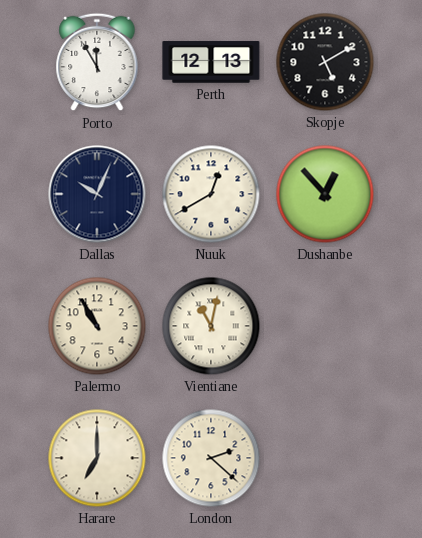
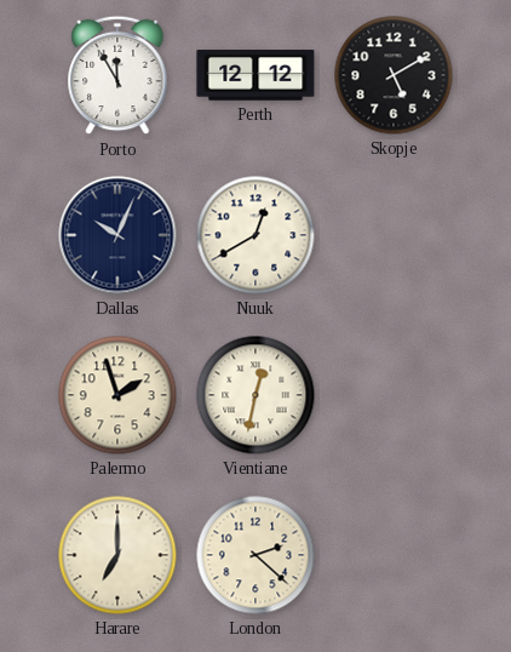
Perth: 12:13 -> 12:12 (255, 75)
Dushanbe: 12:53 -> none (325, 194)
Palermo: 10:55 -> 1:57 (117, 395)
Vientiane: 11:02 -> 12:32 (255, 395)
